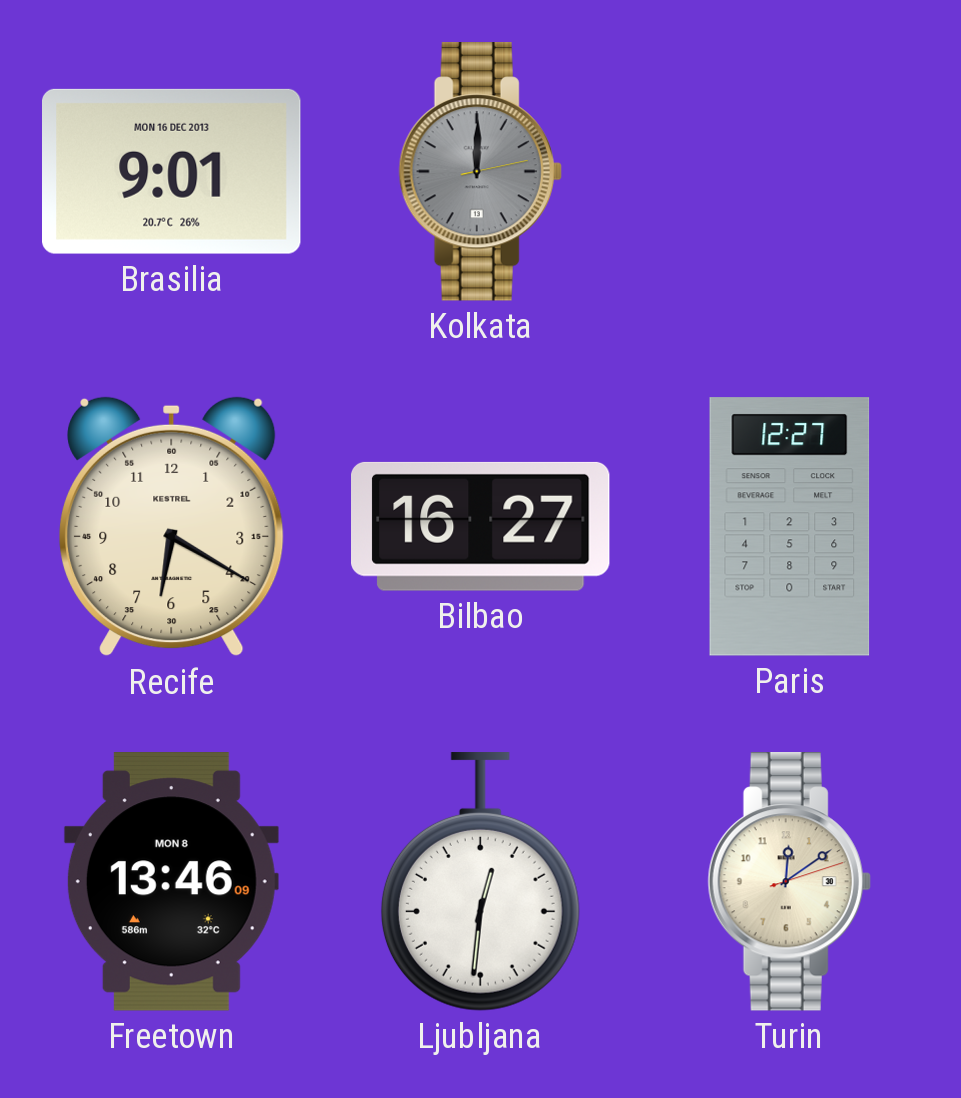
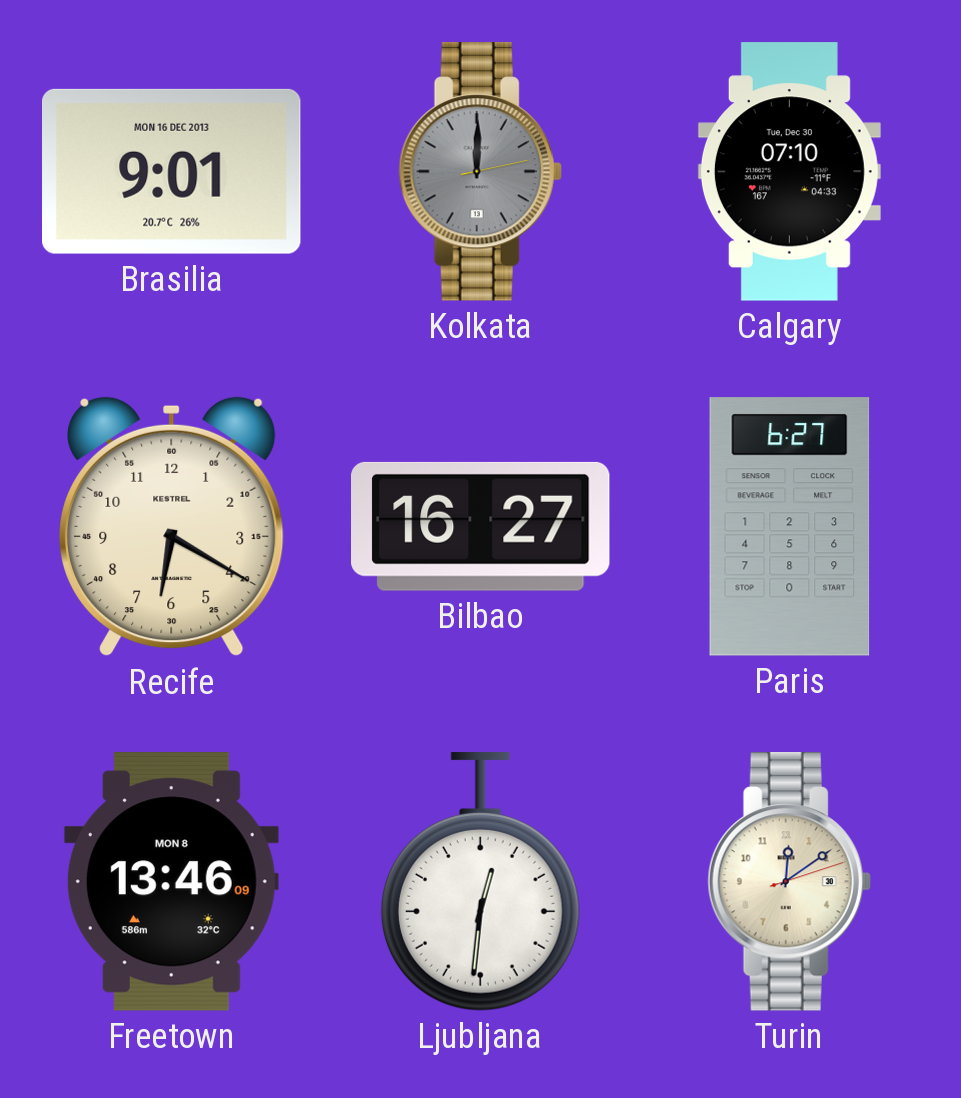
Calgary: none -> 07:10 (789, 172)
Paris: 12:27 -> 6:27 (790, 527)
